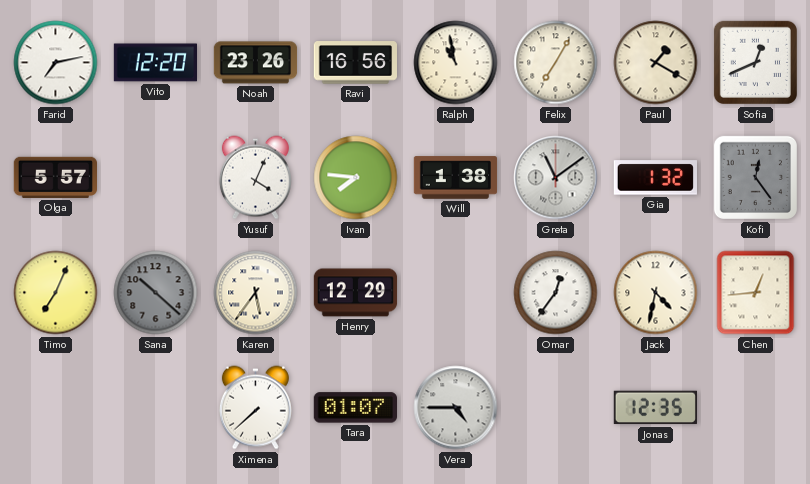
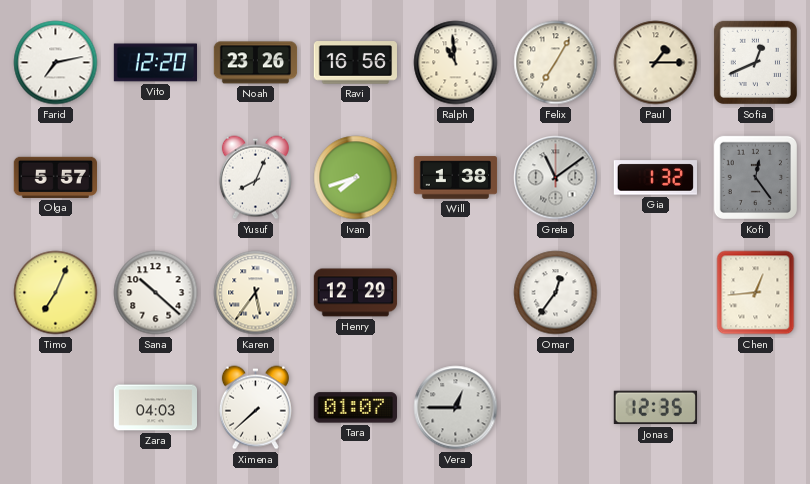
Ralph: 10:58 -> 10:59 (456, 63)
Paul: 1:20 -> 1:15 (656, 63)
Yusuf: 4:04 -> 8:04 (255, 178)
Ivan: 7:46 -> 7:42 (356, 178)
Sana dial: grey -> white (156, 293)
Jack: 4:32 -> none (656, 293)
Zara: none -> 04:03 (156, 408)
Vera: 4:45 -> 12:45 (456, 408)
